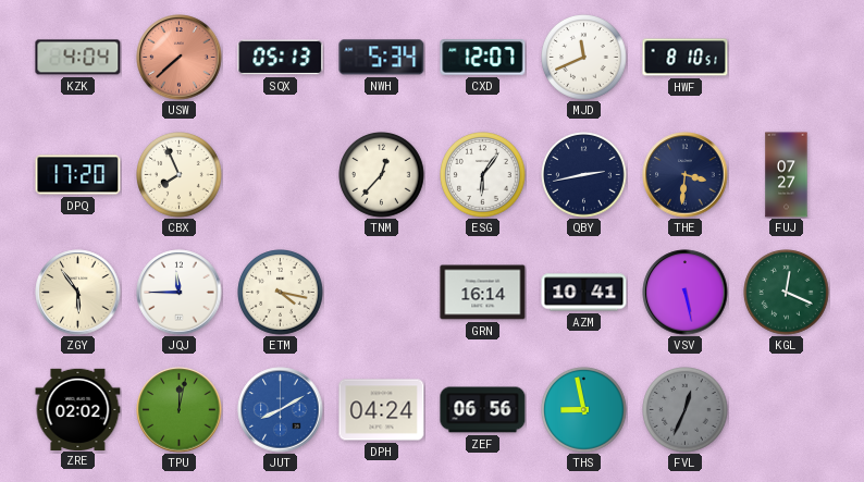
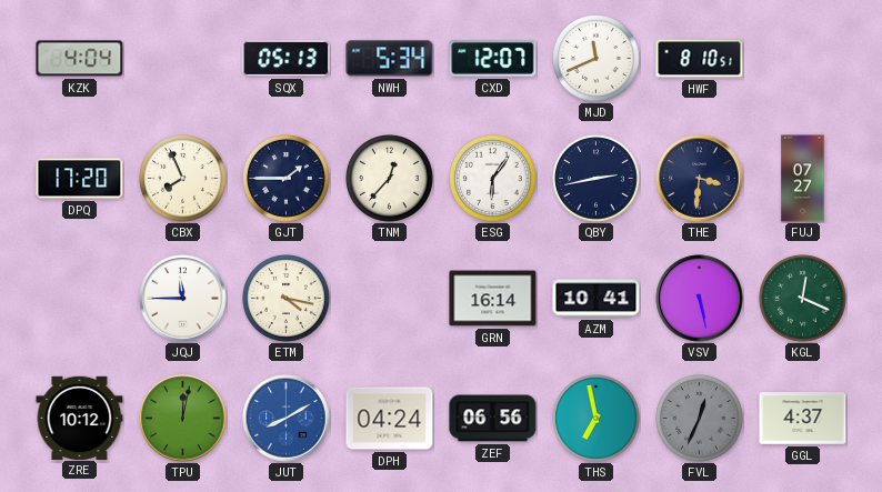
USW: 7:38 -> none (180, 58)
GJT: none -> 1:45 (287, 179)
ZGY: 5:54 -> none (78, 293)
ZRE: 02:02 -> 10:12 (80, 418)
THS: 8:58 -> 6:58 (597, 419)
GGL: none -> 4:37 (803, 419)
